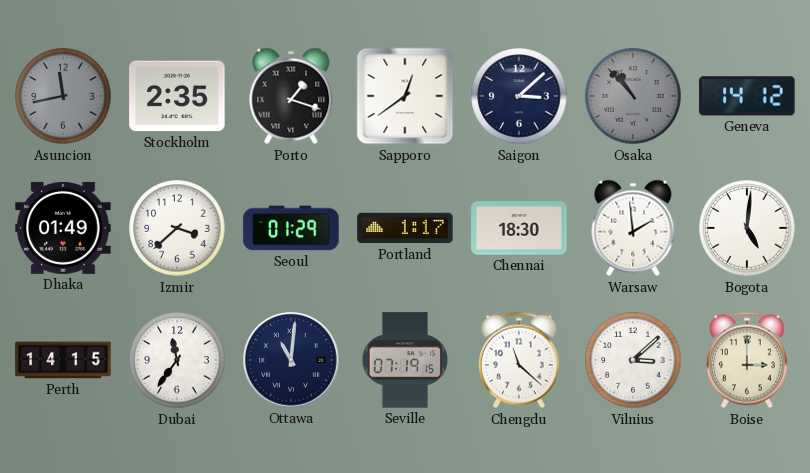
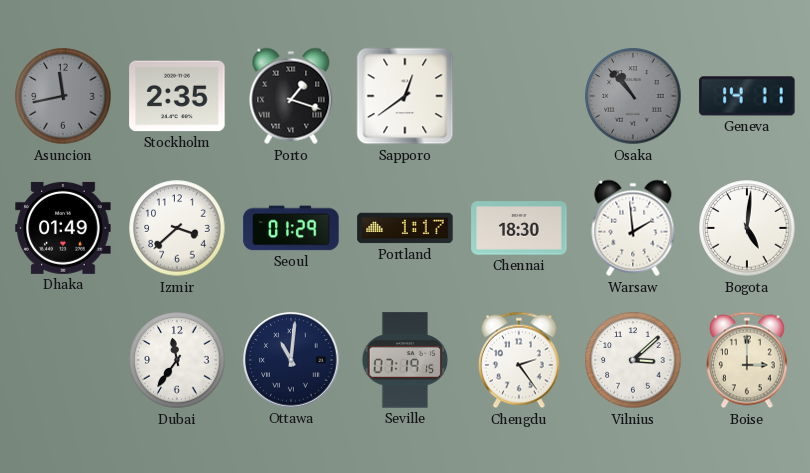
Saigon: 3:08 -> none (519, 96)
Geneva: 14:12 -> 14:11 (747, 96)
Perth: 14:15 -> none (63, 360)
Chengdu: 11:22 -> 2:24 (519, 360)
